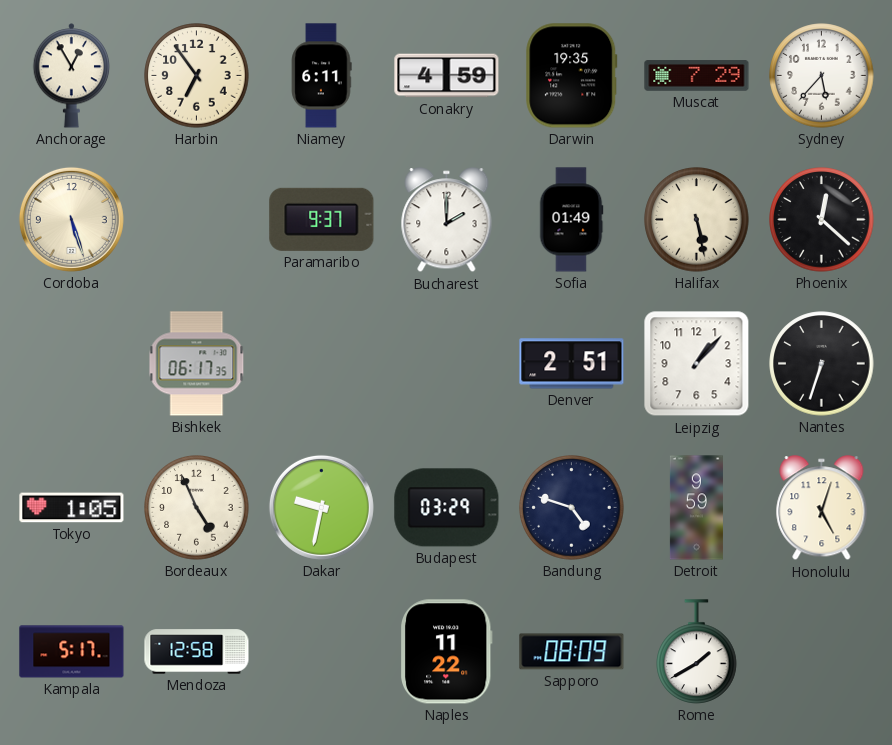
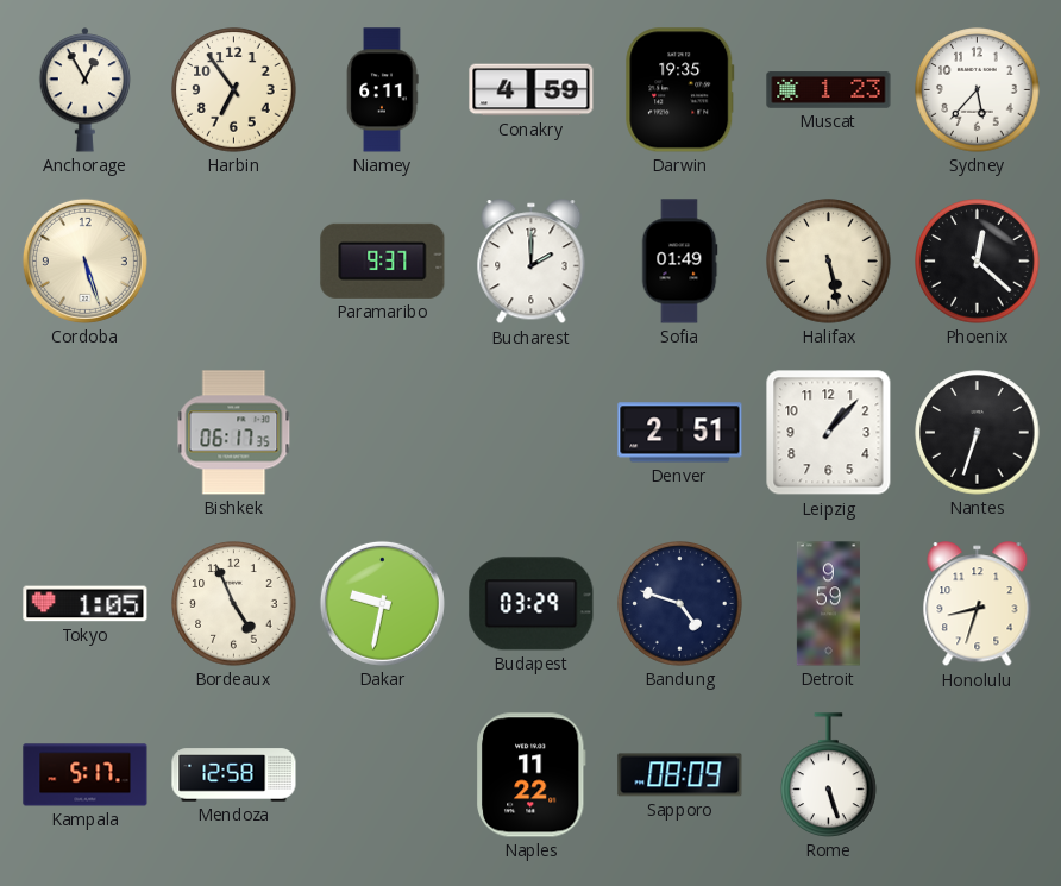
Muscat: 7:29 -> 1:23 (829, 90)
Honolulu: 5:03 -> 8:33 (978, 604)
Rome: 1:40 -> 5:27 (829, 775)
